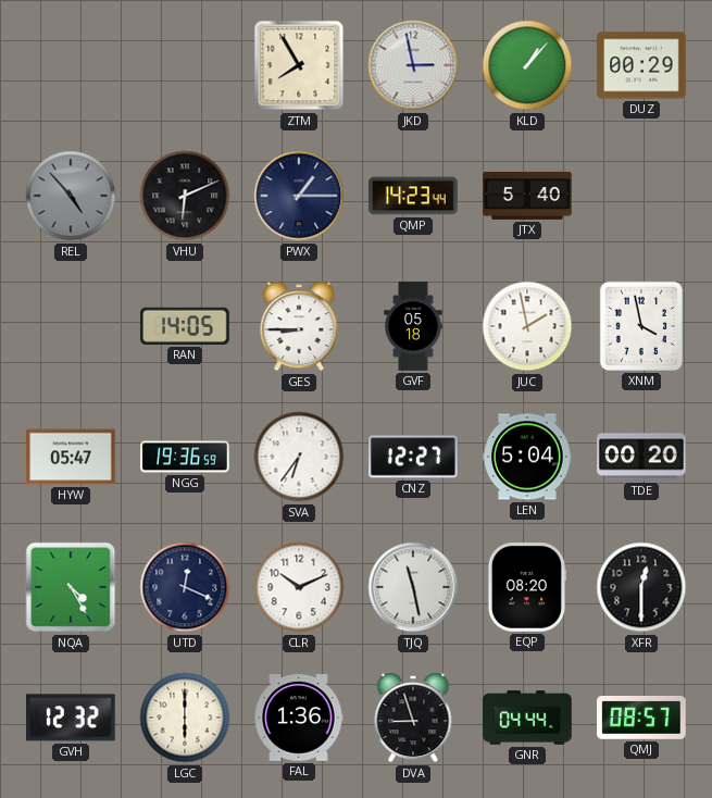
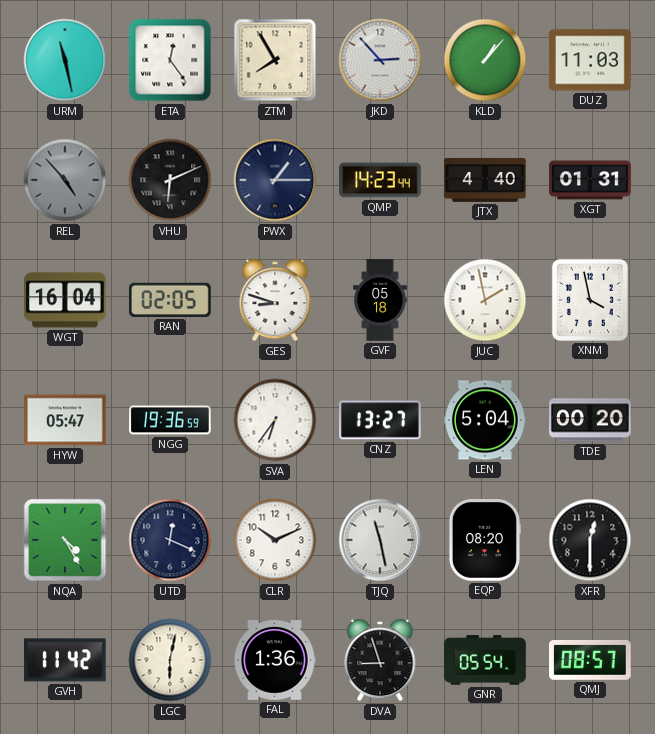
URM: none -> 11:28 (65, 60)
ETA: none -> 12:24 (170, 60)
JKD: 2:58 -> 2:53 (380, 60)
DUZ: 00:29 -> 11:03 (590, 60)
JTX: 5:40 -> 4:40 (485, 180)
XGT: none -> 01:31 (590, 180)
WGT: none -> 16:04 (66, 300)
RAN: 14:05 -> 02:05 (171, 300)
GES: 8:45 -> 8:48 (275, 300)
CNZ: 12:27 -> 13:27 (381, 420)
GVH: 12:32 -> 11:42 (65, 660)
LGC: 6:00 -> 6:02 (170, 660)
GNR: 04:44 -> 05:54 (485, 660)
